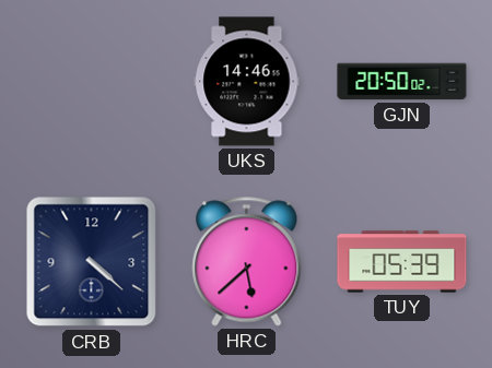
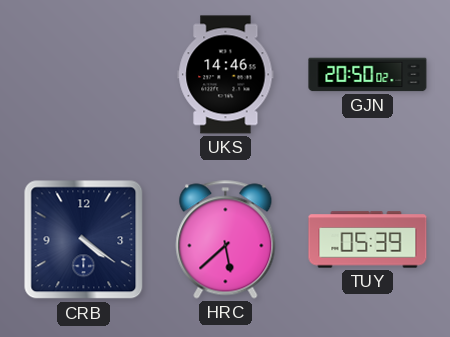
CRB: 4:22 -> 4:21 (84, 240)
